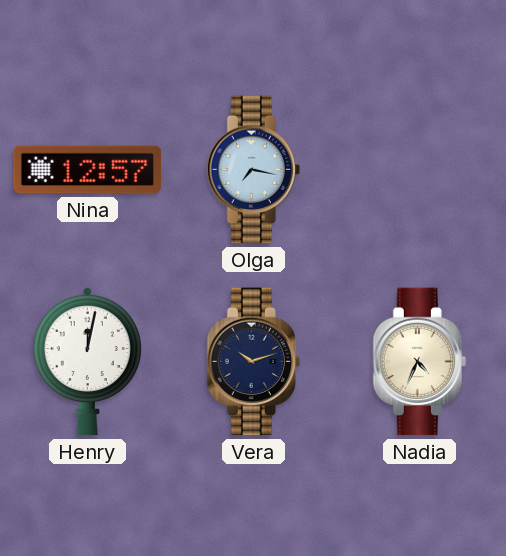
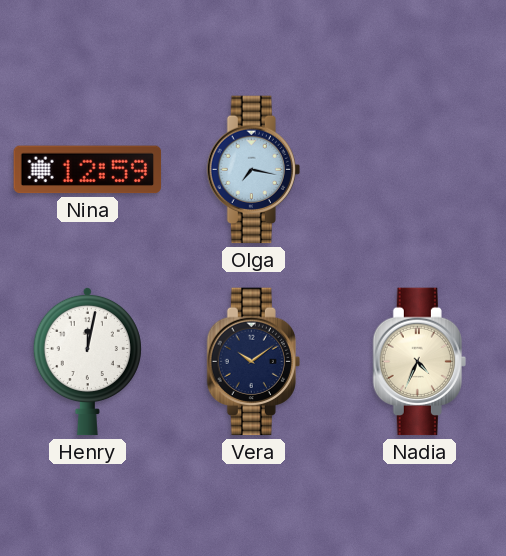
Nina: 12:57 -> 12:59 (88, 170)
Vera: 10:12 -> 10:09 (253, 362)
